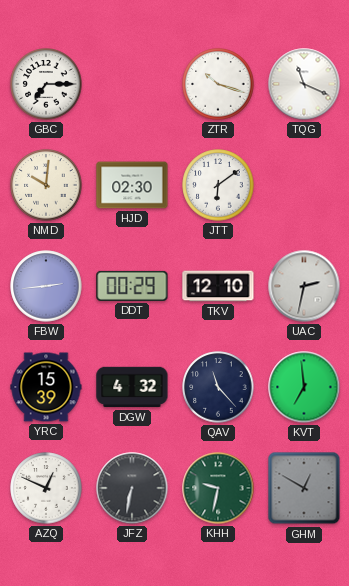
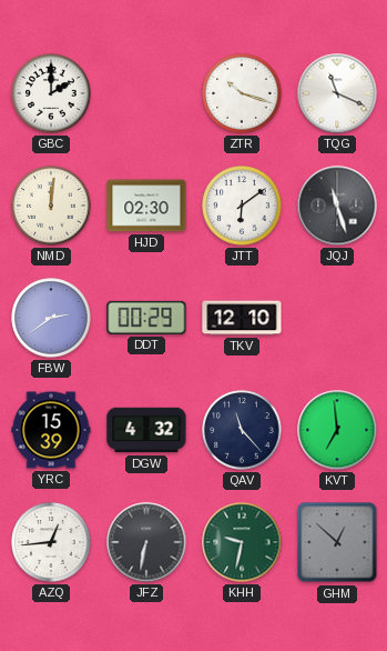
GBC: 7:15 -> 2:00 (51, 93)
NMD: 10:01 -> 12:01 (51, 206)
JQJ: none -> 11:27 (337, 206)
FBW: 2:44 -> 2:39 (51, 318)
UAC: 2:32 -> none (304, 286)
AZQ: 12:49 -> 12:44 (51, 542)
GHM: 12:50 -> 12:52 (337, 542)
